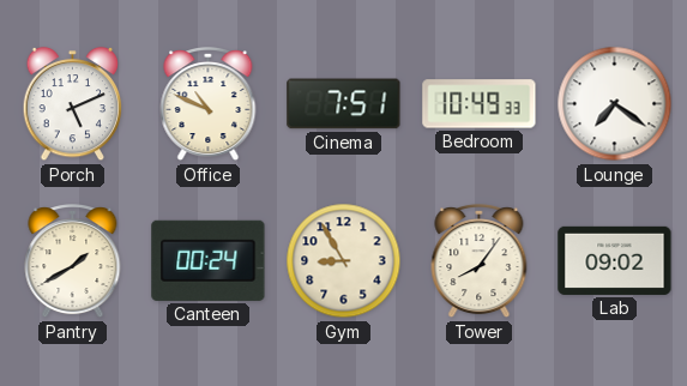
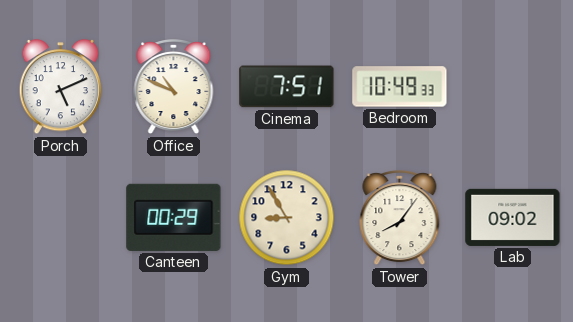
Lounge: 7:21 -> none (615, 104)
Pantry: 1:40 -> none (73, 263)
Canteen: 00:24 -> 00:29 (174, 217)
